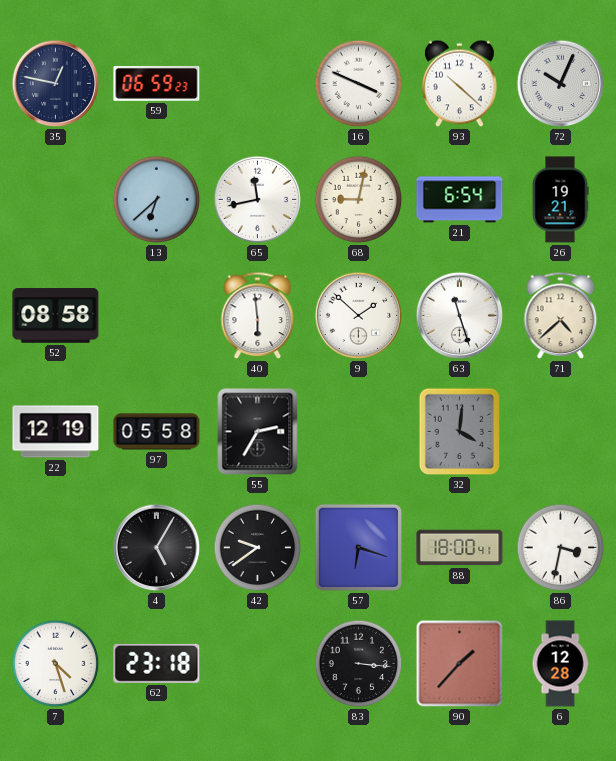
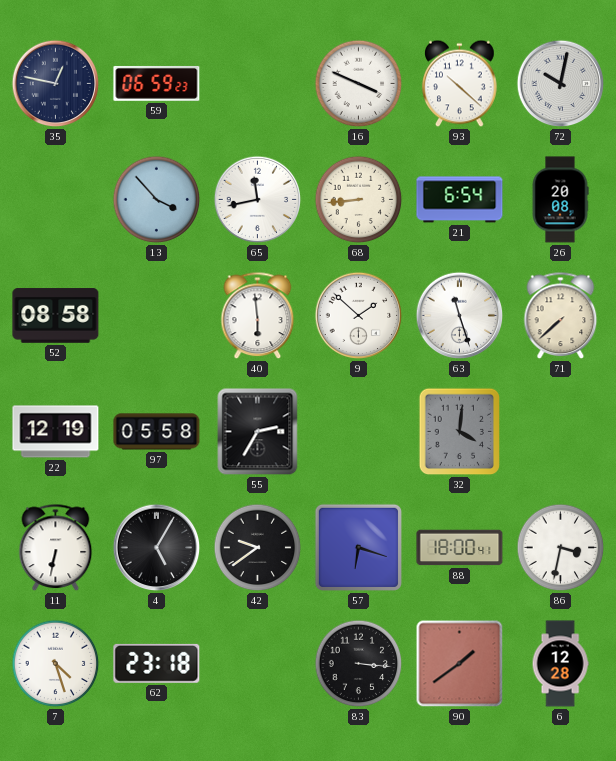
72: 10:04 -> 10:02 (561, 84)
13: 6:38 -> 3:53 (157, 200)
68: 9:02 -> 8:44 (359, 200)
26: 19:21 -> 20:08 (560, 200)
71: 4:38 -> 7:38 (561, 316)
11: none -> 6:32 (56, 548)
90: 1:37 -> 1:39 (460, 664)
